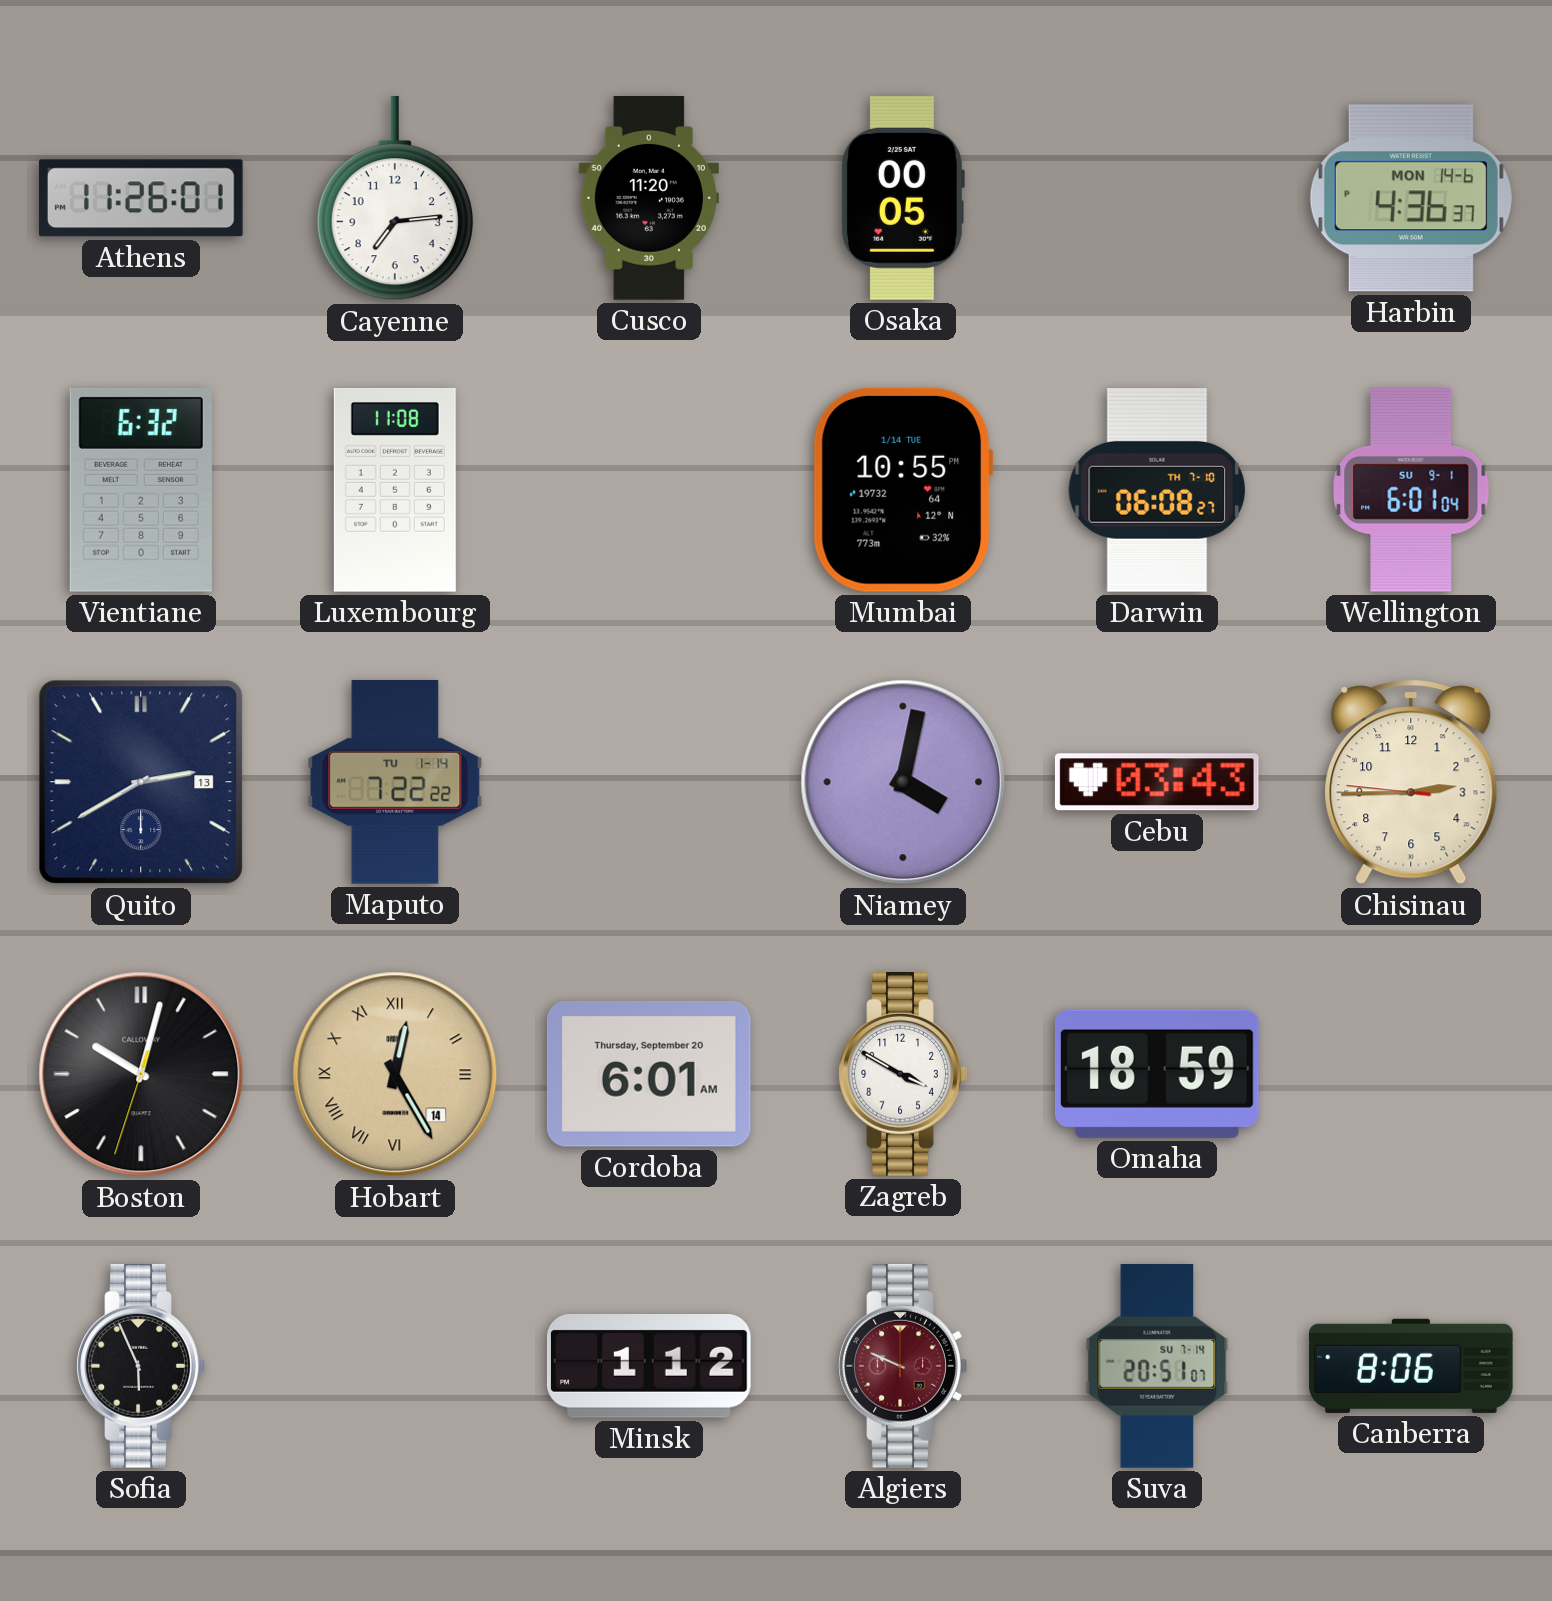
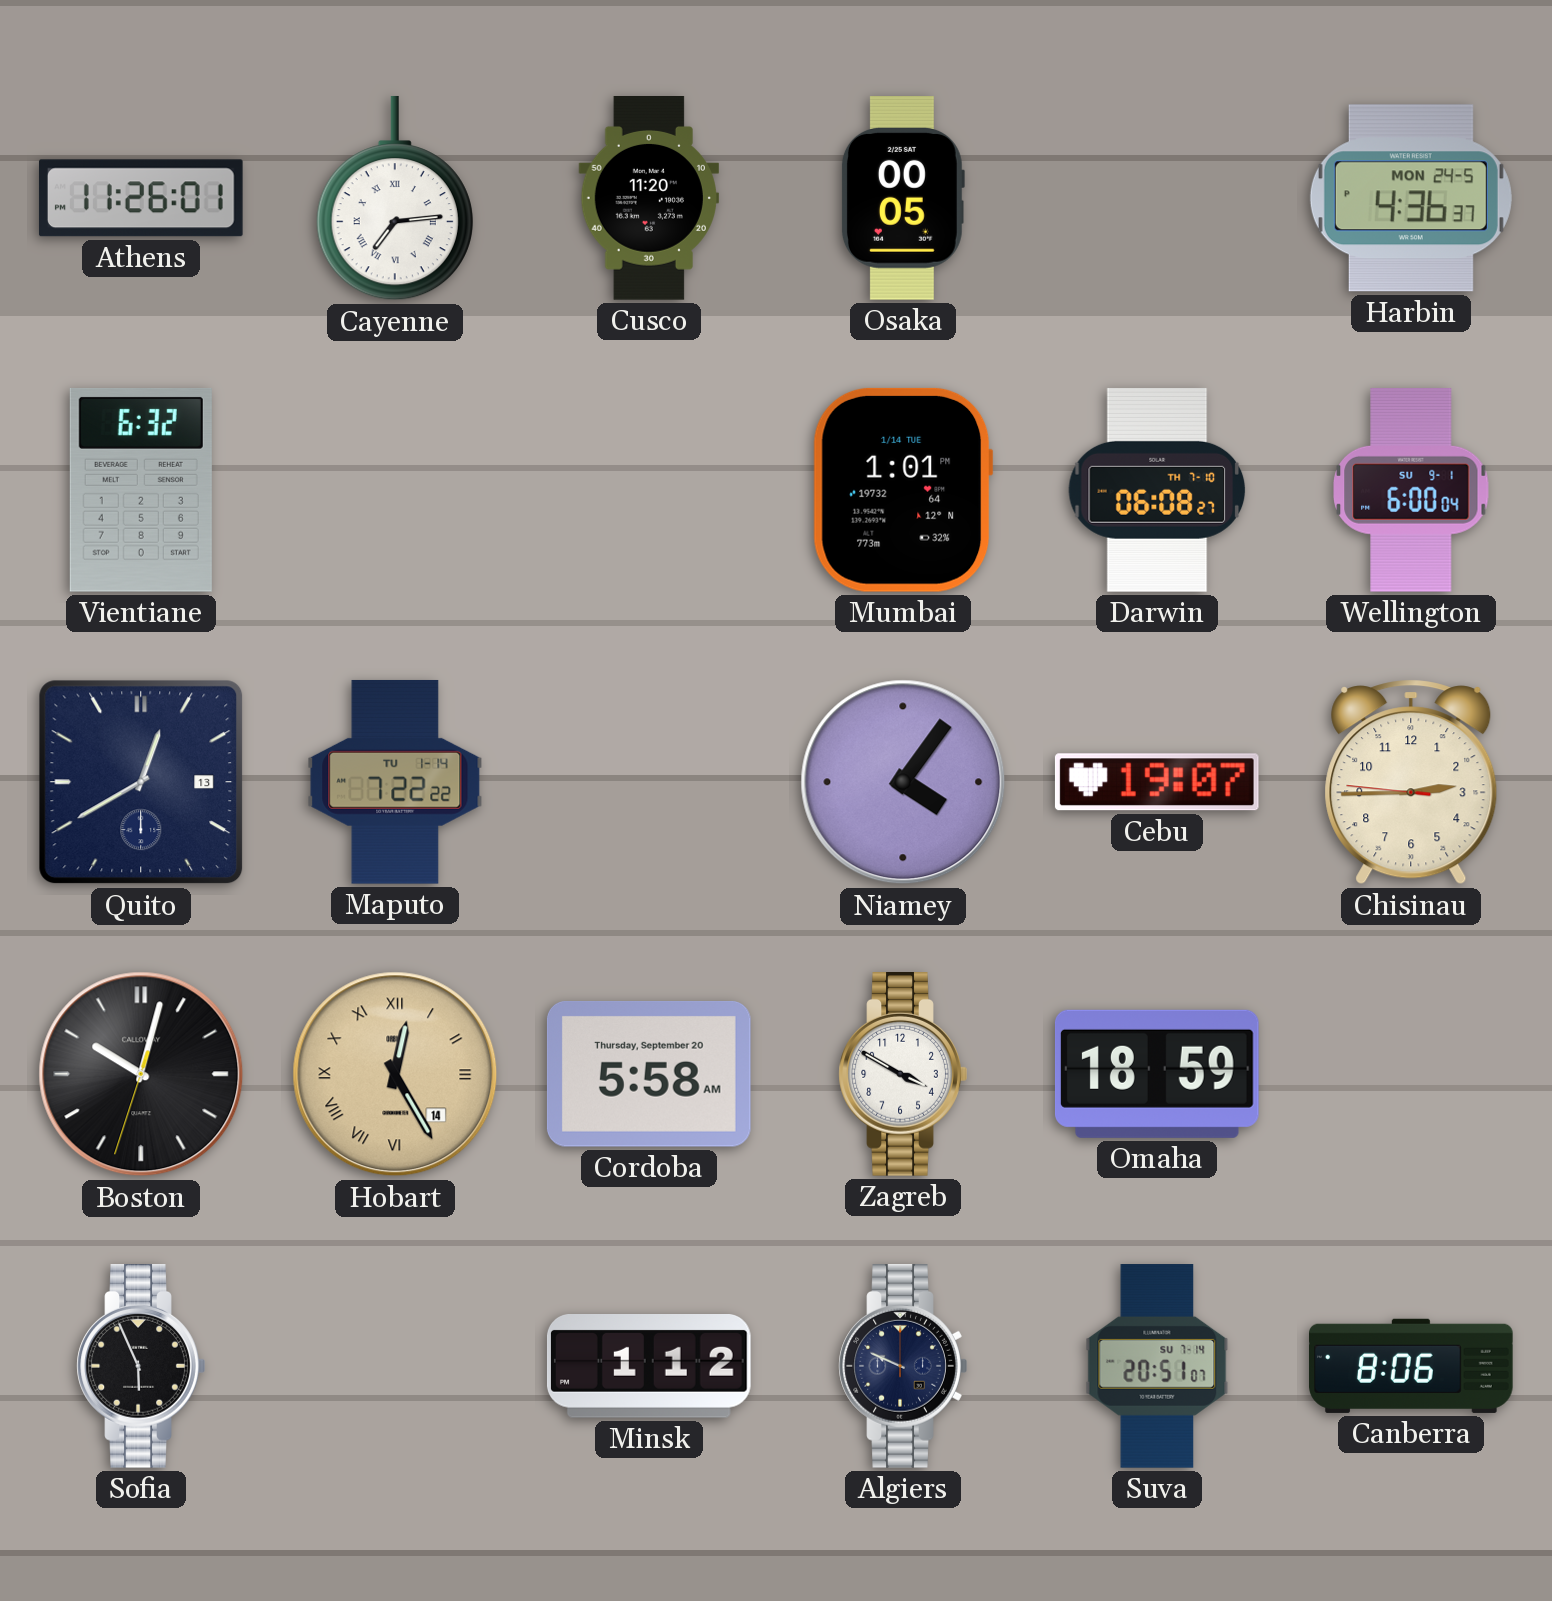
Cayenne numerals: Arabic -> Roman (395, 198)
Harbin date: MON 14-6 -> MON 24-5 (1411, 198)
Luxembourg: 11:08 -> none (395, 490)
Mumbai: 10:55 -> 1:01 (903, 490)
Wellington: 6:01 -> 6:00 (1411, 490)
Quito: 2:40 -> 12:40 (141, 782)
Niamey: 4:02 -> 4:06 (903, 782)
Cebu: 03:43 -> 19:07 (1157, 782)
Cordoba: 6:01 -> 5:58 (649, 1074)
Algiers dial: burgundy -> navy (903, 1367)
